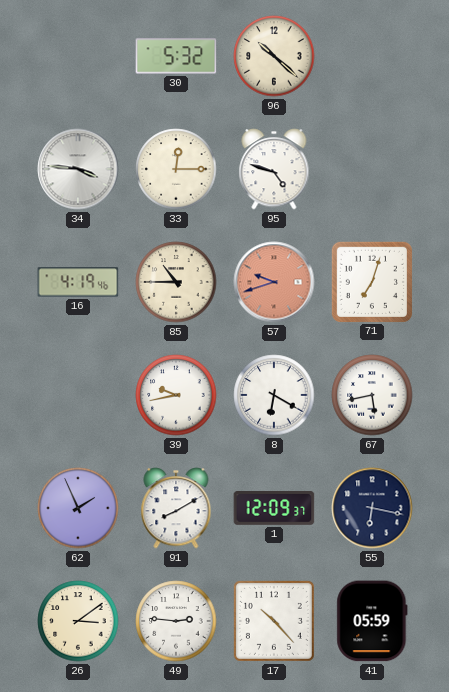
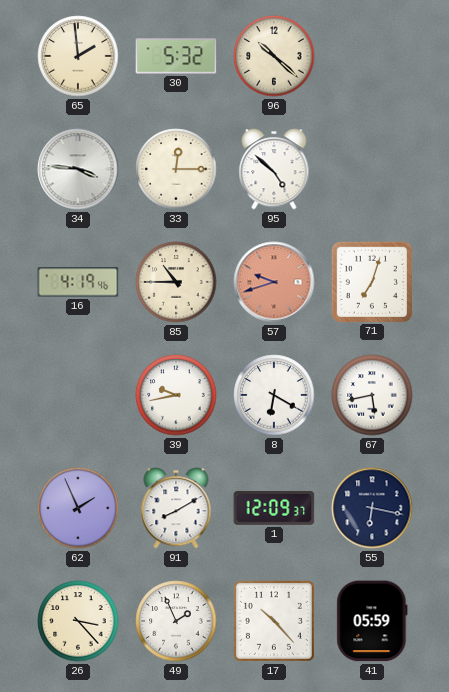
65: none -> 1:59 (78, 56)
95: 4:48 -> 4:52 (274, 169)
26: 3:09 -> 3:23 (78, 621)
49: 2:46 -> 1:56 (176, 621)
